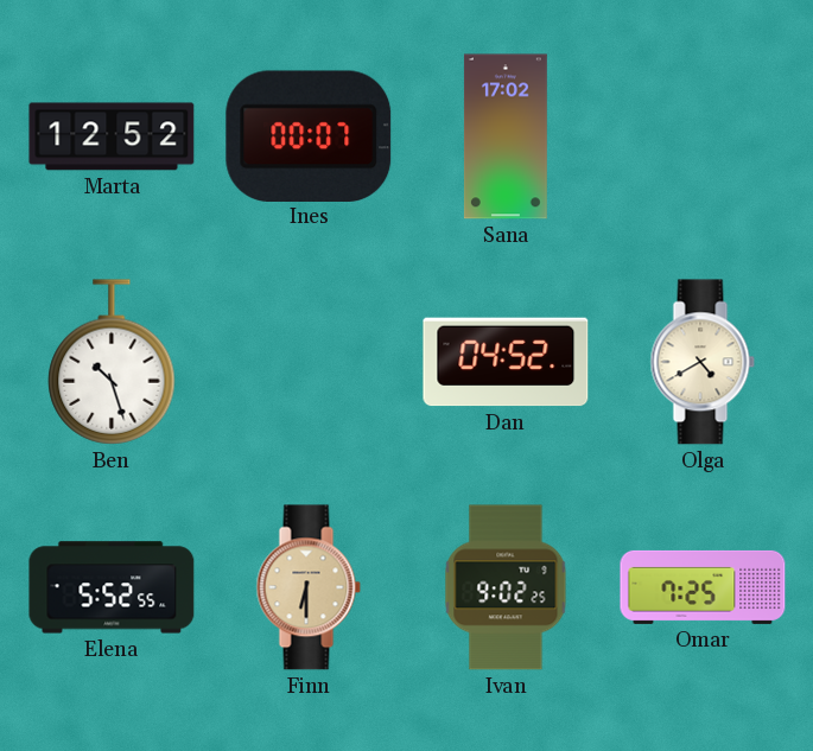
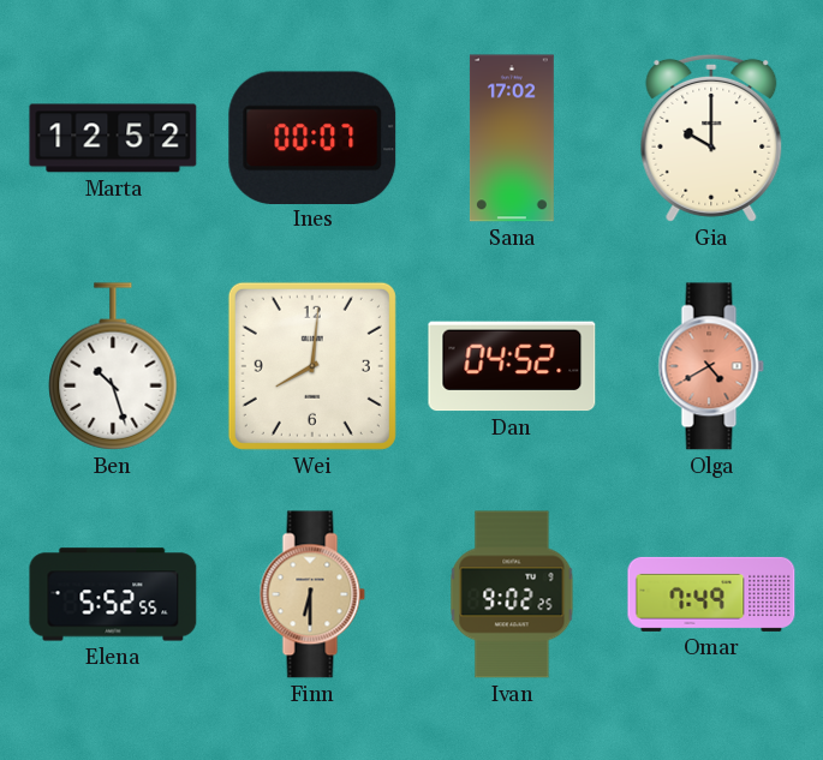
Gia: none -> 10:00 (711, 138)
Wei: none -> 8:01 (312, 366)
Olga dial: cream -> salmon (711, 366)
Omar: 7:25 -> 7:49 (711, 594)
